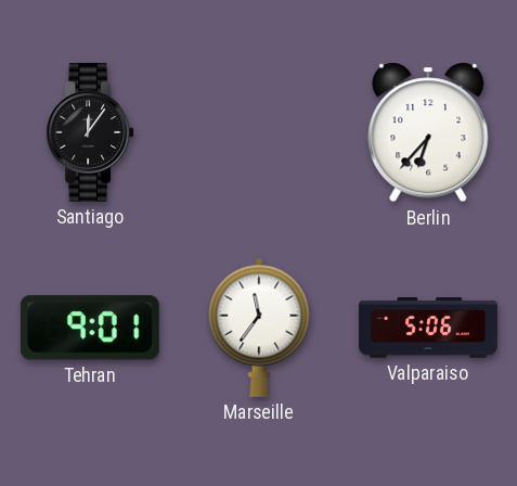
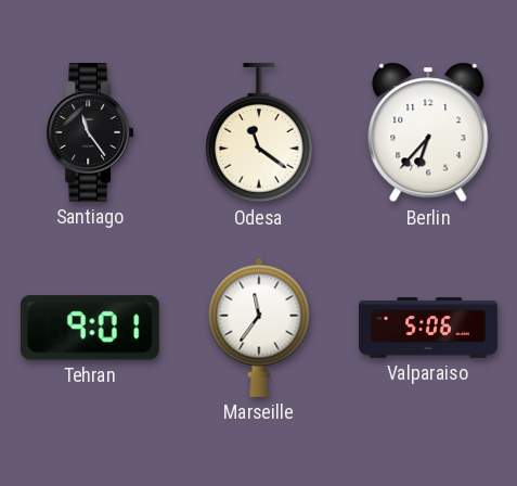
Santiago: 12:06 -> 11:24 (90, 132)
Odesa: none -> 11:21 (259, 132)
